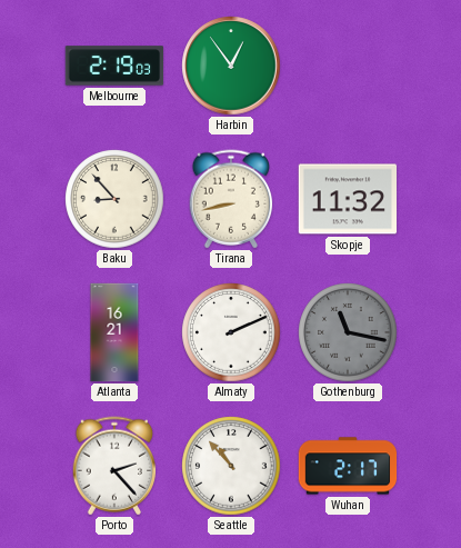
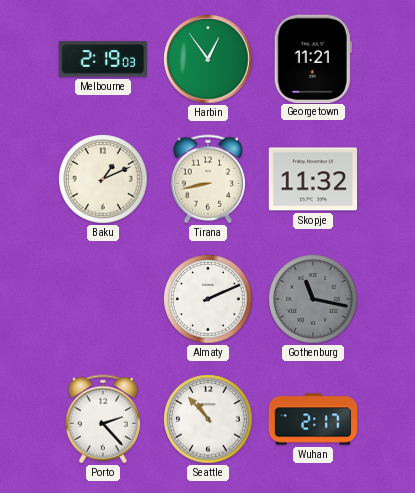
Georgetown: none -> 11:21 (313, 58)
Baku: 8:53 -> 1:11 (103, 179)
Atlanta: 16:21 -> none (114, 332)
